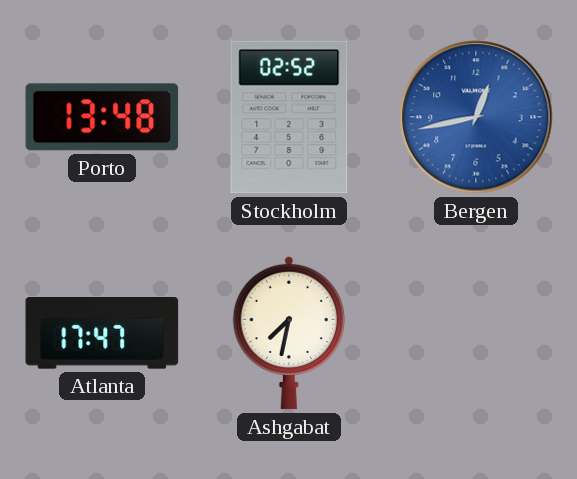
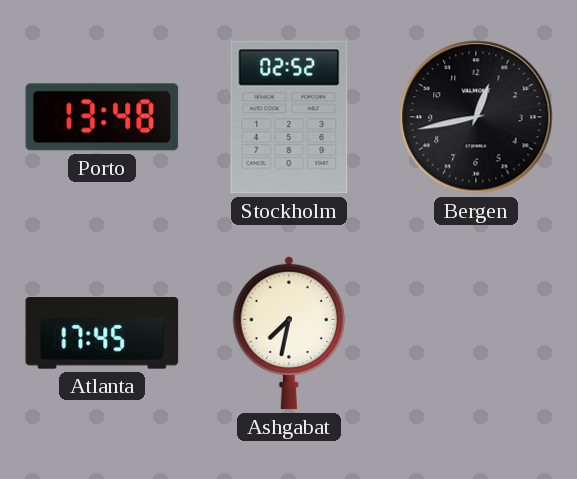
Bergen dial: blue -> black (476, 117)
Atlanta: 17:47 -> 17:45 (102, 334)
